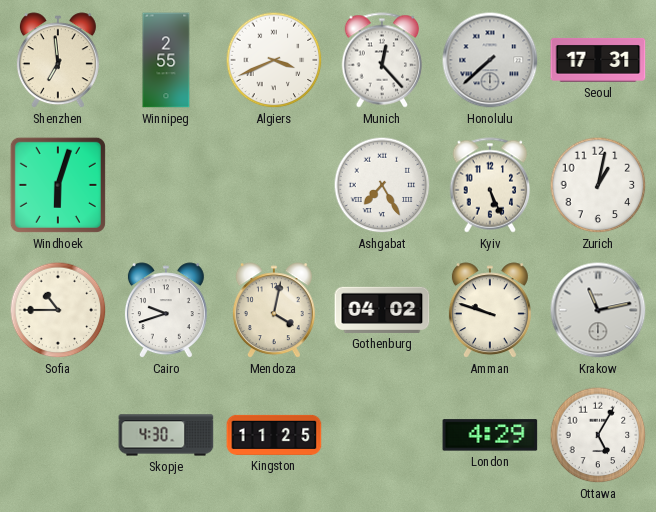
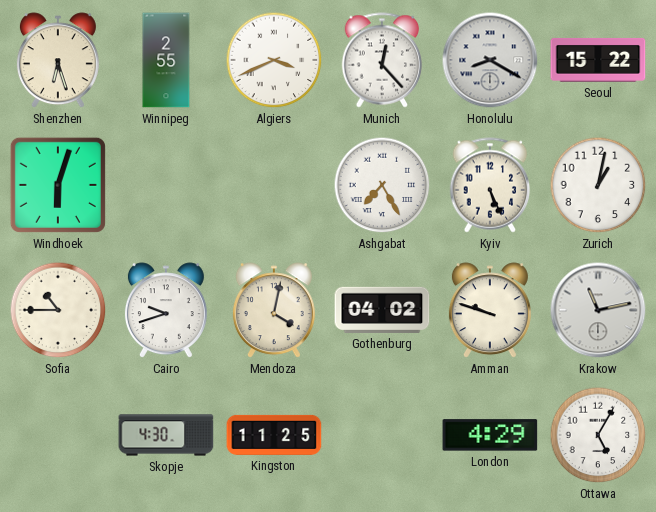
Shenzhen: 6:59 -> 6:27 (58, 61)
Honolulu: 7:38 -> 8:20 (490, 60)
Seoul: 17:31 -> 15:22 (598, 60)
